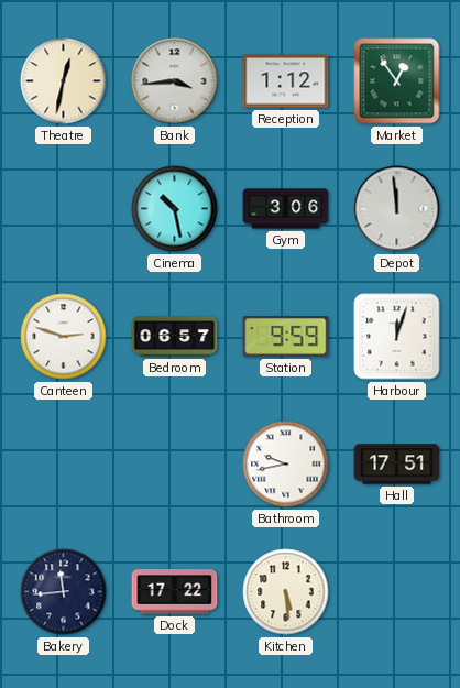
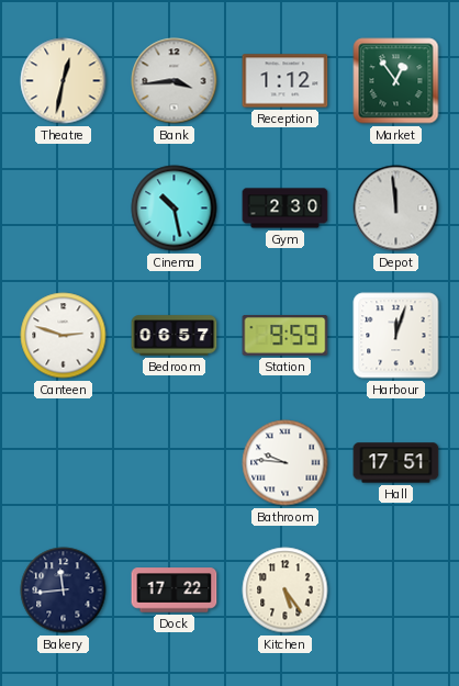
Gym: 3:06 -> 2:30 (286, 209)
Bathroom: 9:43 -> 9:46 (286, 463)
Kitchen: 5:29 -> 5:24 (286, 591)
